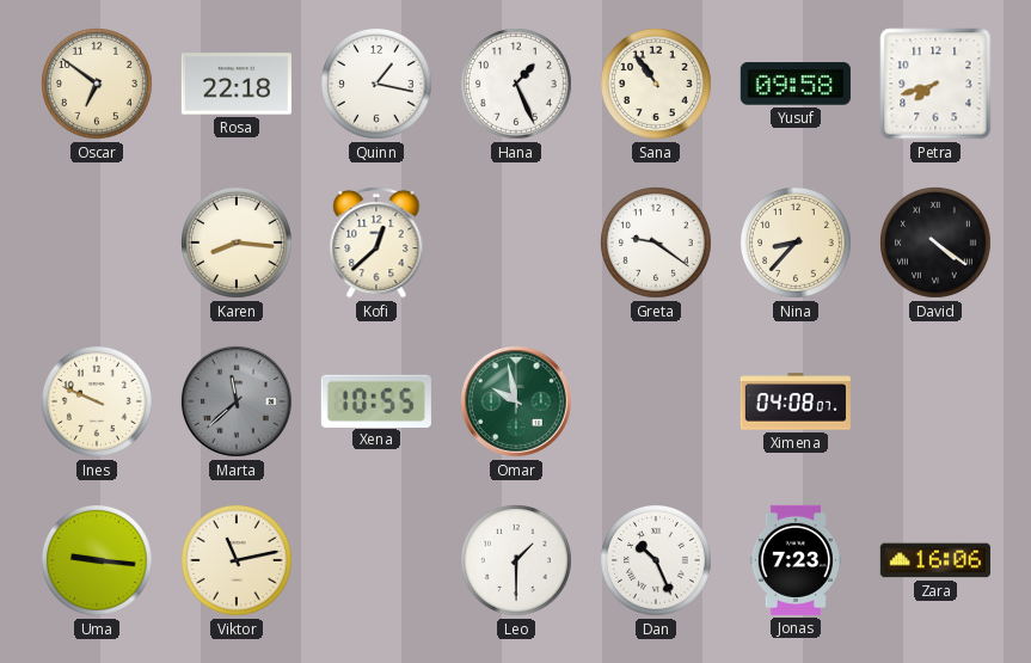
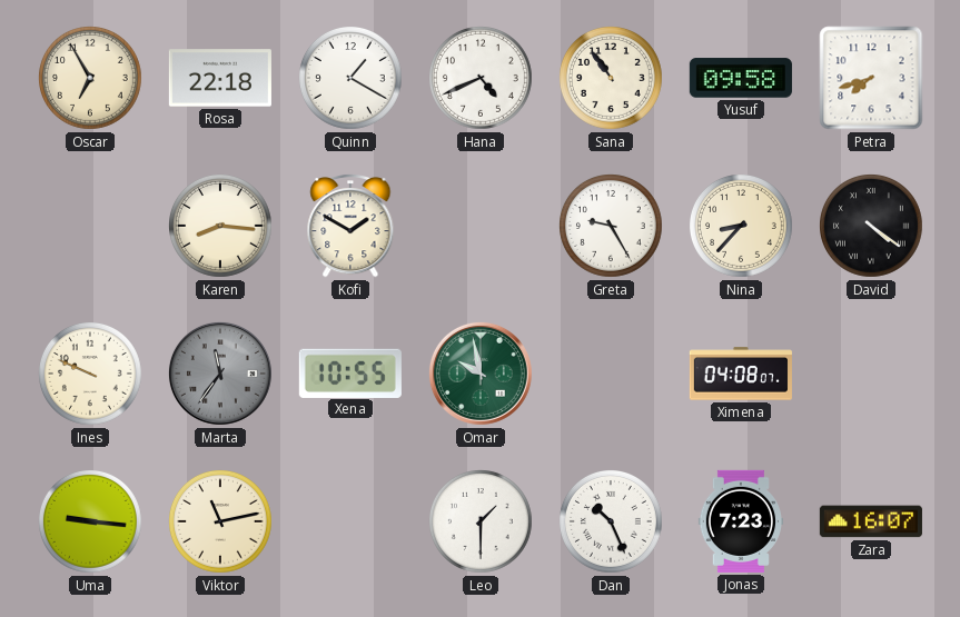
Oscar: 6:51 -> 6:55 (91, 79)
Quinn: 1:17 -> 1:20 (352, 79)
Hana: 1:26 -> 4:41 (482, 79)
Kofi: 12:38 -> 1:50 (350, 226)
Greta: 9:21 -> 9:25 (612, 227)
Marta: 11:38 -> 11:36 (220, 374)
Zara: 16:06 -> 16:07 (871, 521)
